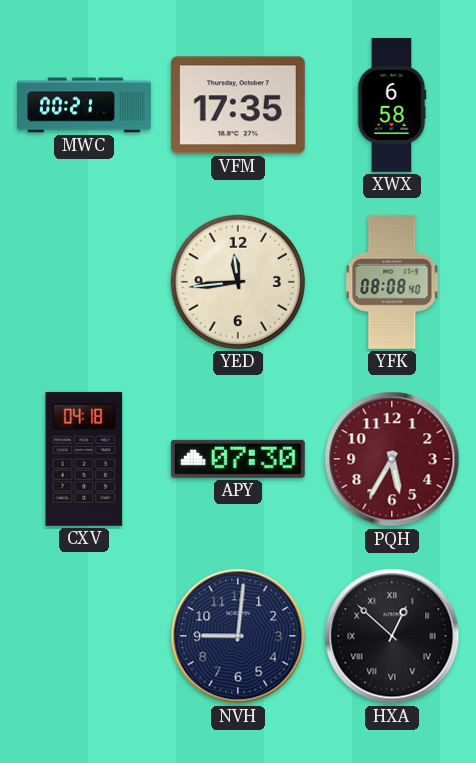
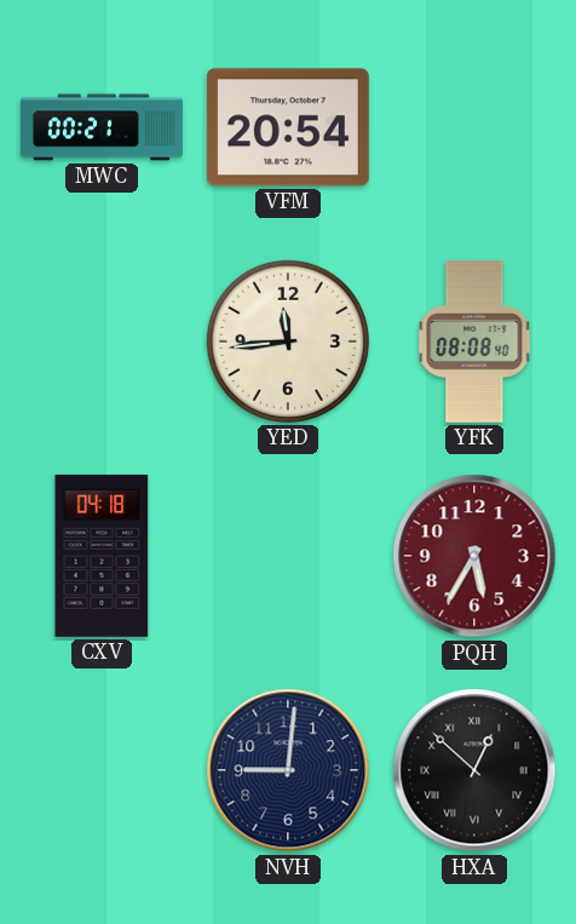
VFM: 17:35 -> 20:54 (288, 127)
XWX: 6:58 -> none (392, 105)
APY: 07:30 -> none (238, 459)
